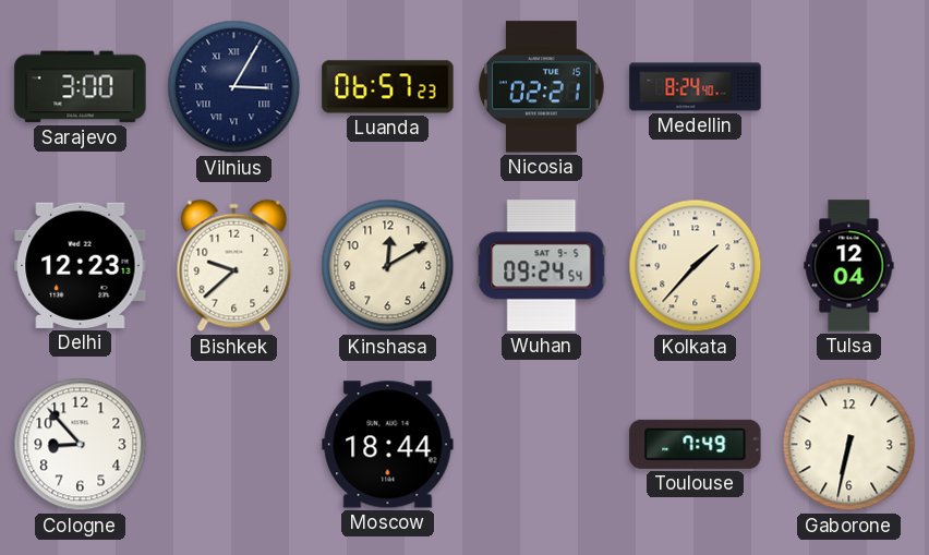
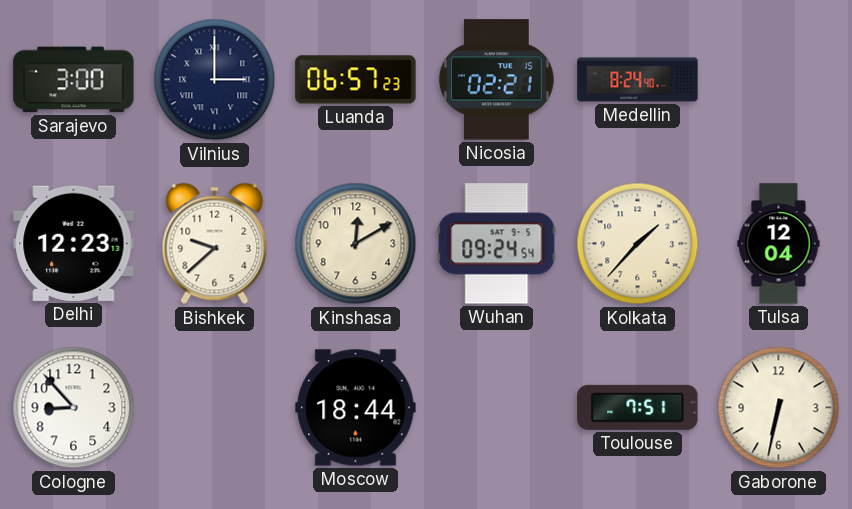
Vilnius: 3:05 -> 3:00 (215, 80)
Toulouse: 7:49 -> 7:51 (638, 407)
